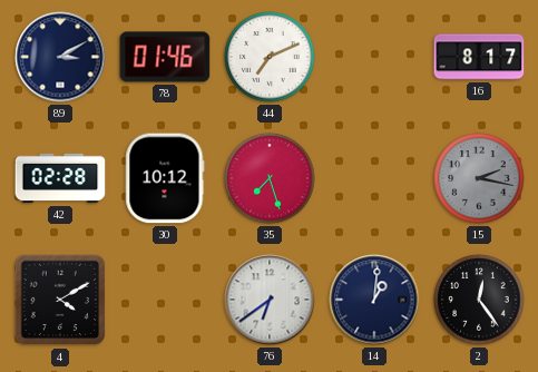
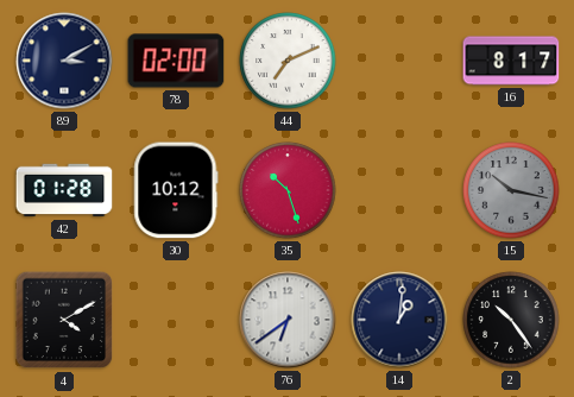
78: 01:46 -> 02:00 (176, 61)
42: 02:28 -> 01:28 (64, 190)
35: 7:27 -> 10:27 (288, 190)
15: 2:17 -> 10:17 (511, 190)
2: 12:24 -> 10:24 (511, 320)
